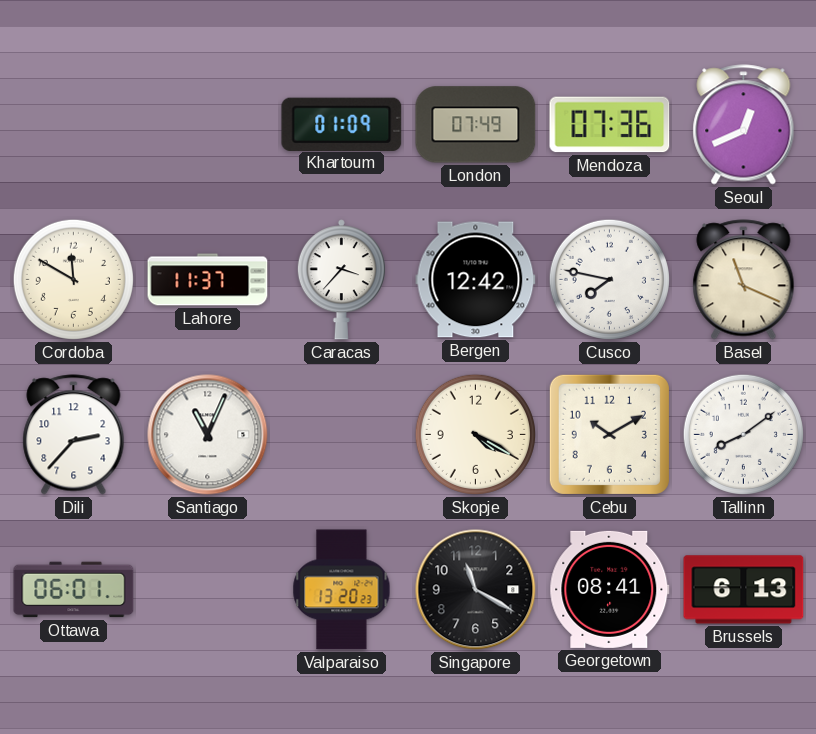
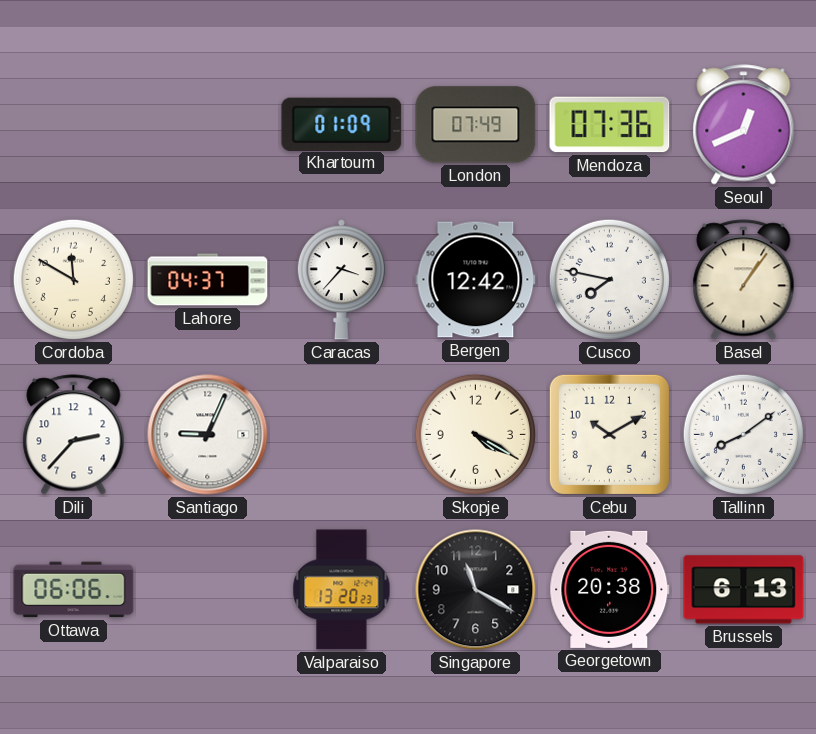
Lahore: 11:37 -> 04:37 (208, 280)
Basel: 11:19 -> 1:06 (744, 280)
Santiago: 11:04 -> 9:04 (208, 435)
Ottawa: 06:01 -> 06:06 (74, 590)
Georgetown: 08:41 -> 20:38 (610, 589)
